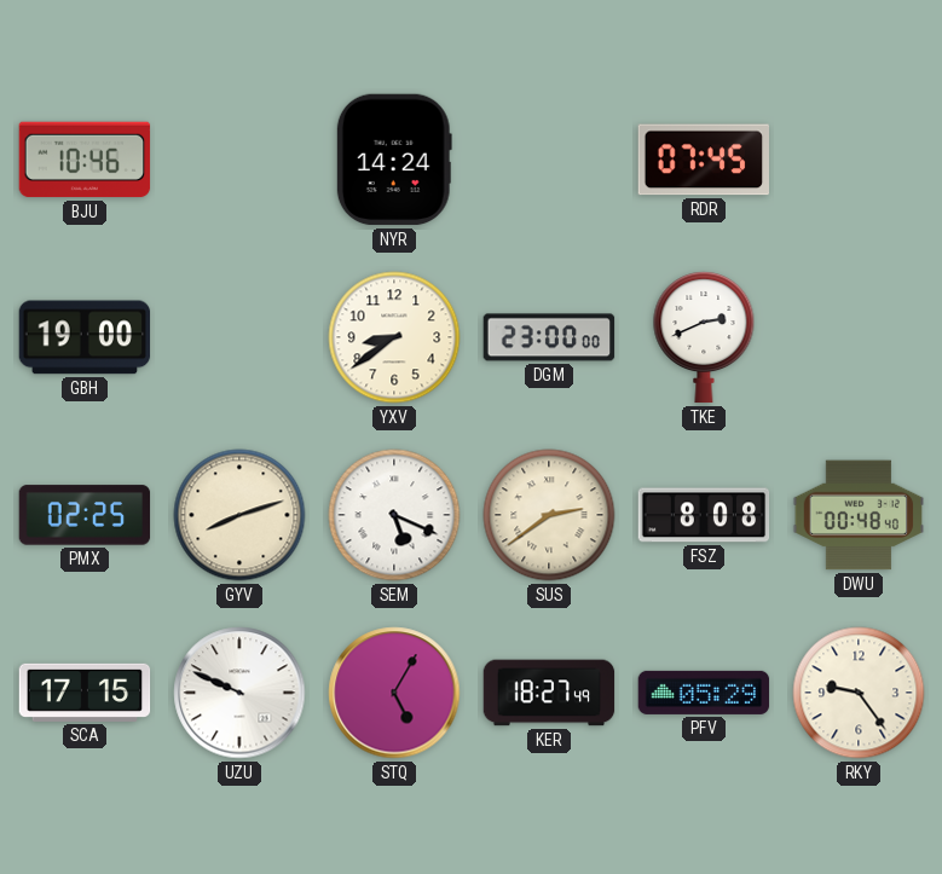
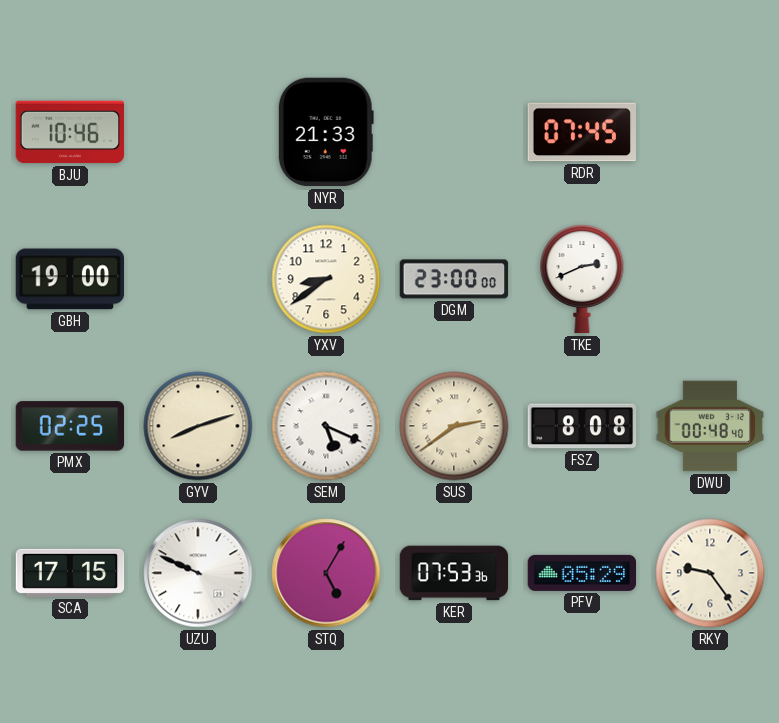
NYR: 14:24 -> 21:33 (326, 132)
KER: 18:27 -> 07:53 (454, 573)
